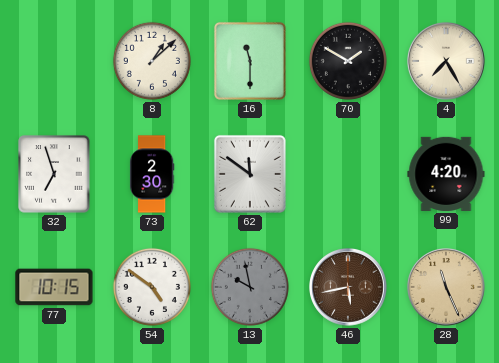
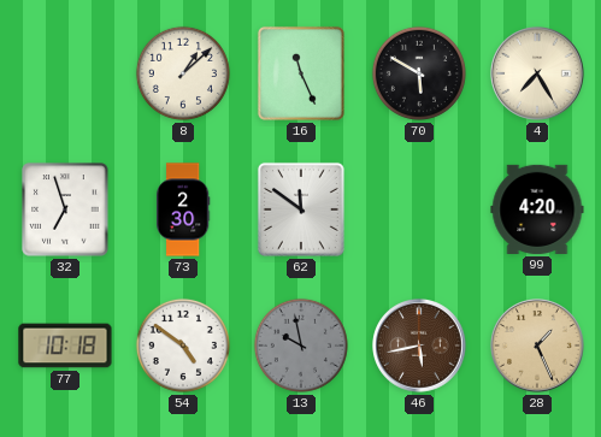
16: 11:30 -> 11:26 (301, 73)
70: 1:50 -> 5:50 (419, 73)
77: 10:15 -> 10:18 (65, 346)
28: 11:26 -> 1:26 (537, 346)
